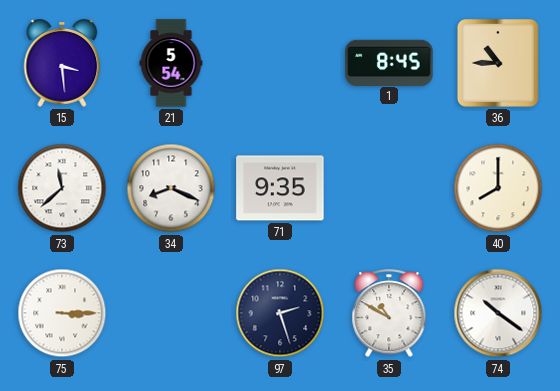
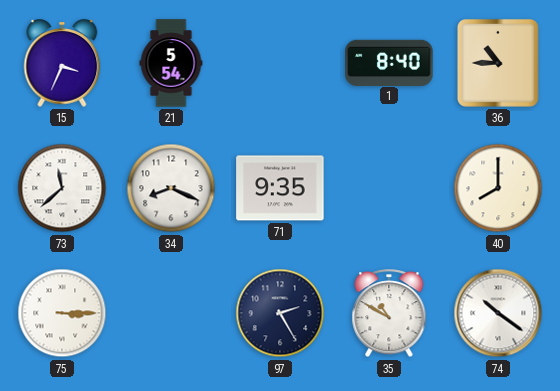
15: 3:29 -> 3:34 (62, 63)
1: 8:45 -> 8:40 (389, 62)
97: 2:27 -> 2:25 (280, 313)
